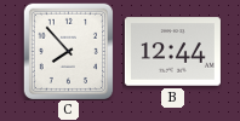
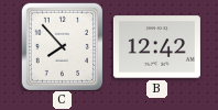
B: 12:44 -> 12:42 (156, 47)
